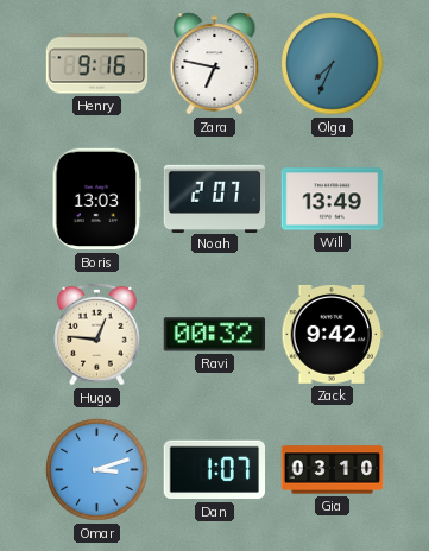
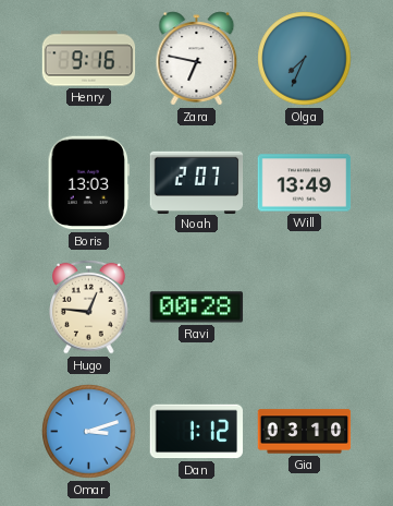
Ravi: 00:32 -> 00:28 (197, 308)
Zack: 9:42 -> none (333, 334)
Dan: 1:07 -> 1:12 (197, 432)
